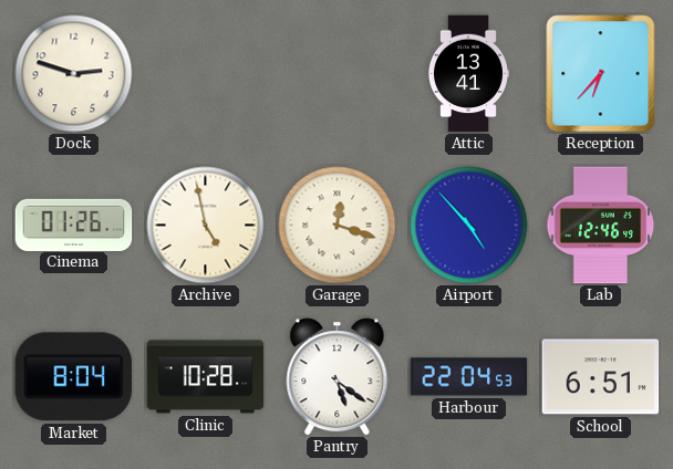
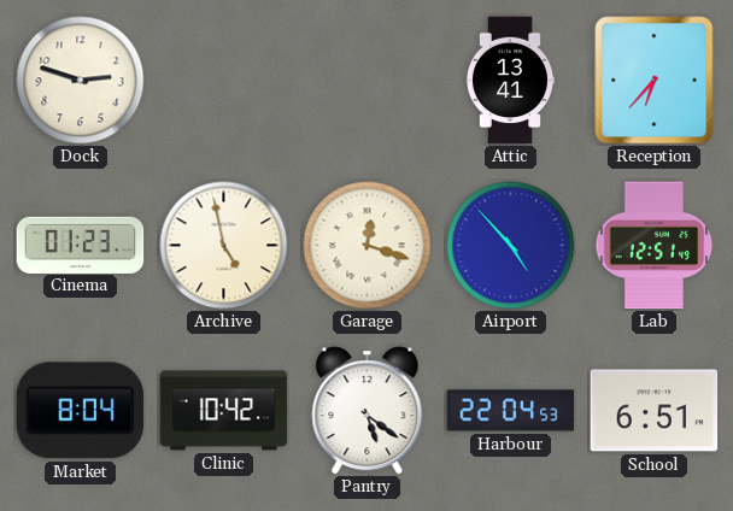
Cinema: 01:26 -> 01:23 (81, 245)
Lab: 12:46 -> 12:51 (655, 246)
Clinic: 10:28 -> 10:42 (224, 411)
